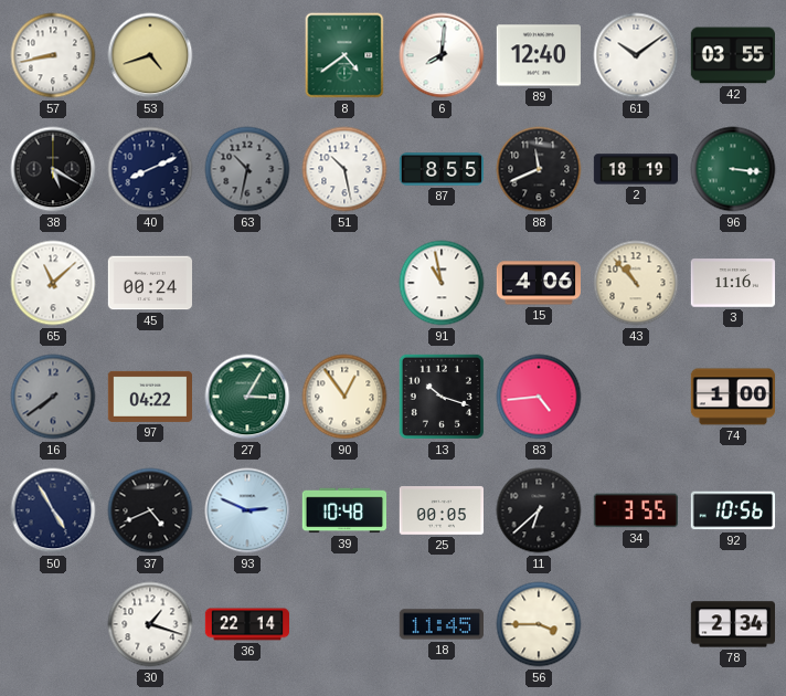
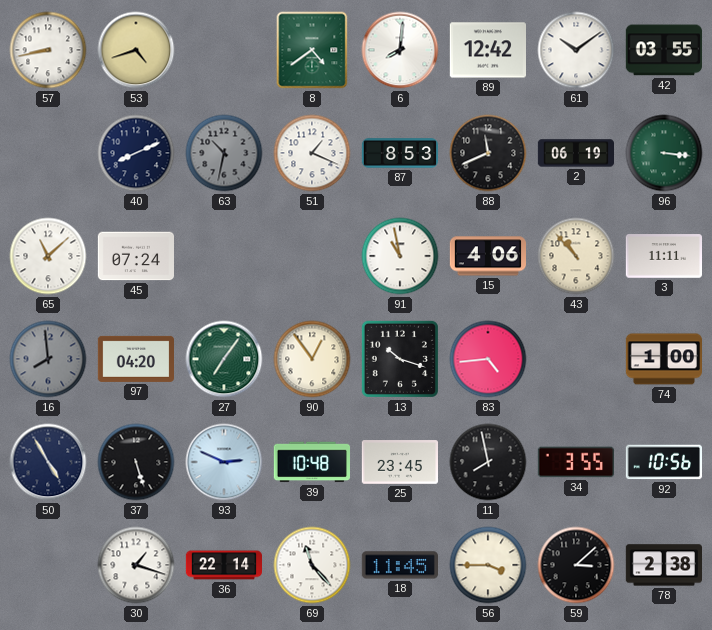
89: 12:40 -> 12:42 (487, 50)
38: 5:20 -> none (53, 169)
51: 10:28 -> 1:19 (312, 153)
87: 8:55 -> 8:53 (400, 153)
2: 18:19 -> 06:19 (575, 153)
45: 00:24 -> 07:24 (135, 256)
3: 11:16 -> 11:11 (663, 256)
16: 7:39 -> 7:59 (48, 359)
97: 04:22 -> 04:20 (135, 359)
27: 3:05 -> 7:06 (224, 359)
37: 4:41 -> 5:27 (136, 462)
25: 00:05 -> 23:45 (399, 462)
11: 6:38 -> 7:58 (488, 462)
69: none -> 11:23 (312, 565)
59: none -> 3:08 (576, 565)
78: 2:34 -> 2:38 (663, 565)
